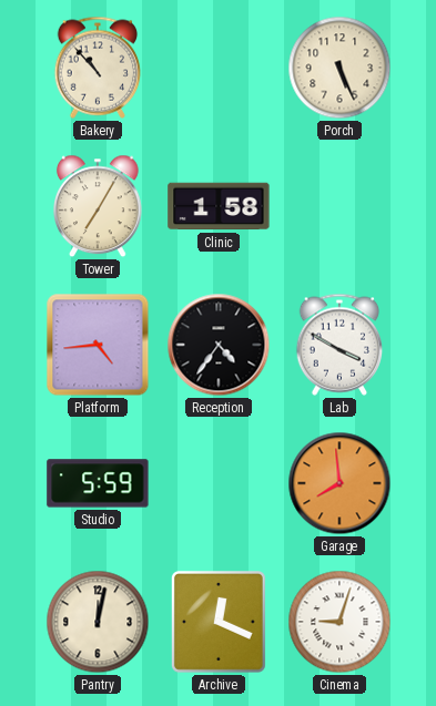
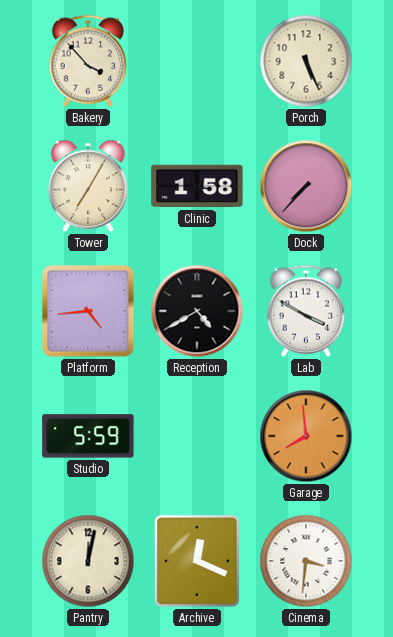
Bakery: 10:53 -> 3:53 (88, 61)
Dock: none -> 7:37 (306, 186)
Reception: 4:36 -> 4:40 (197, 311)
Cinema: 9:03 -> 3:31 (306, 561)
